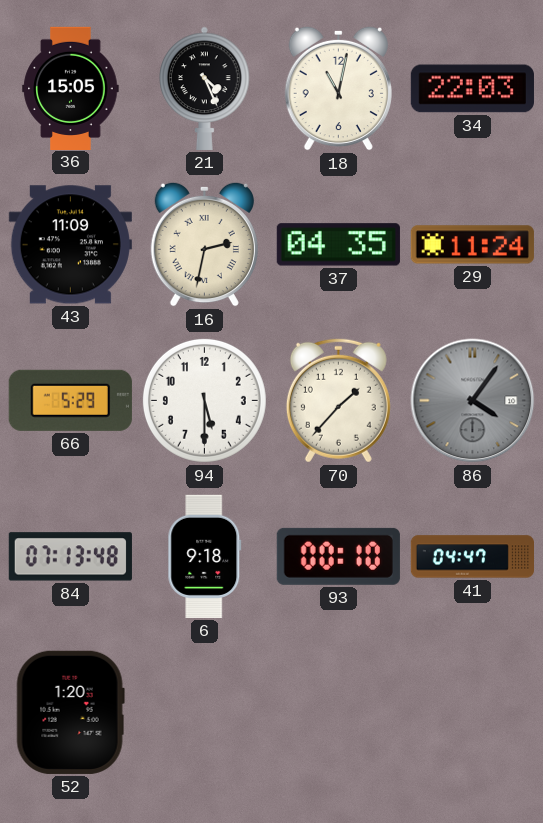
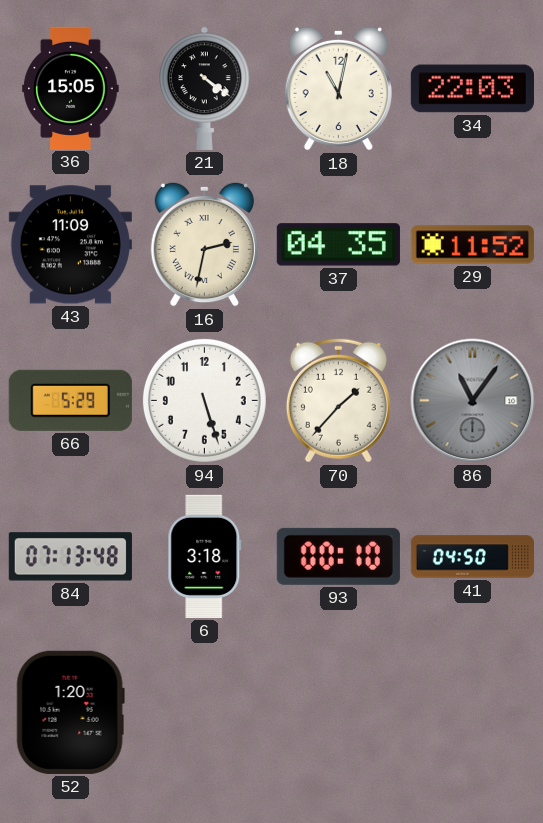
21: 4:26 -> 4:21 (205, 88)
29: 11:24 -> 11:52 (472, 245)
94: 5:30 -> 5:27 (204, 400)
86: 4:06 -> 11:06 (473, 401)
6: 9:18 -> 3:18 (205, 556)
41: 04:47 -> 04:50 (472, 557)
